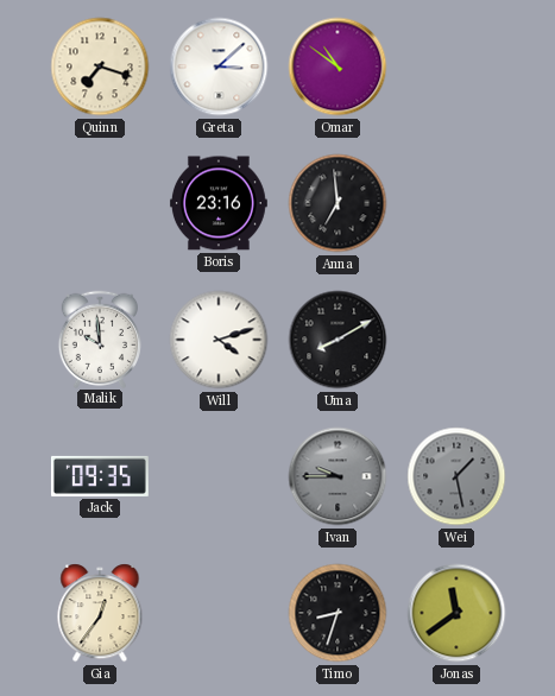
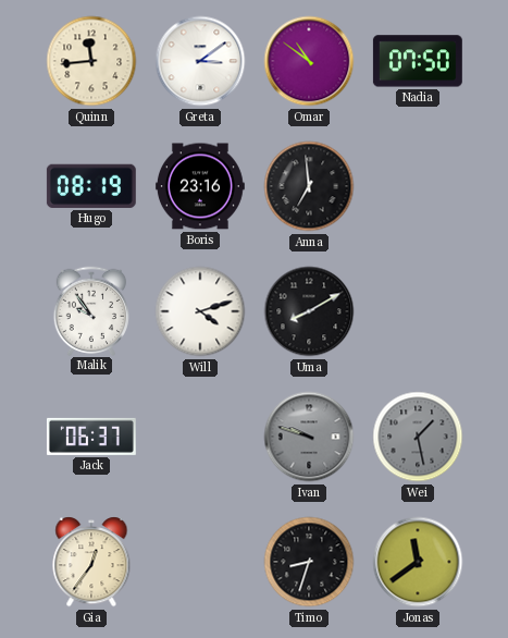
Quinn: 7:18 -> 11:44 (91, 61)
Greta: 3:08 -> 3:09 (200, 61)
Nadia: none -> 07:50 (418, 61)
Hugo: none -> 08:19 (91, 186)
Malik: 9:59 -> 9:54 (90, 310)
Jack: 09:35 -> 06:37 (91, 437)
Ivan: 9:45 -> 9:48 (309, 437)
